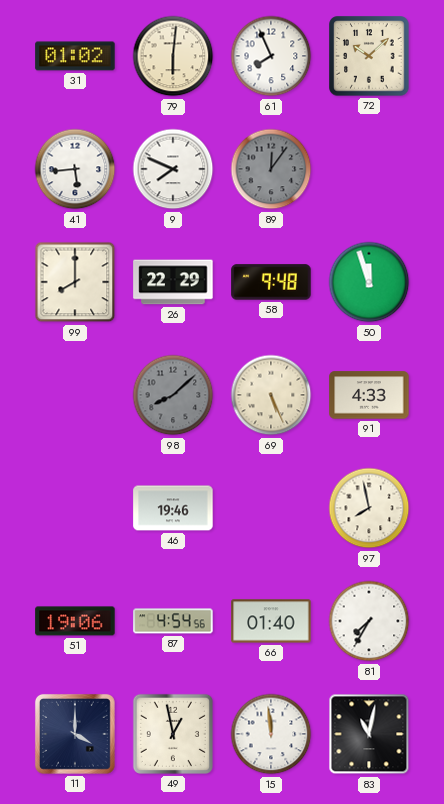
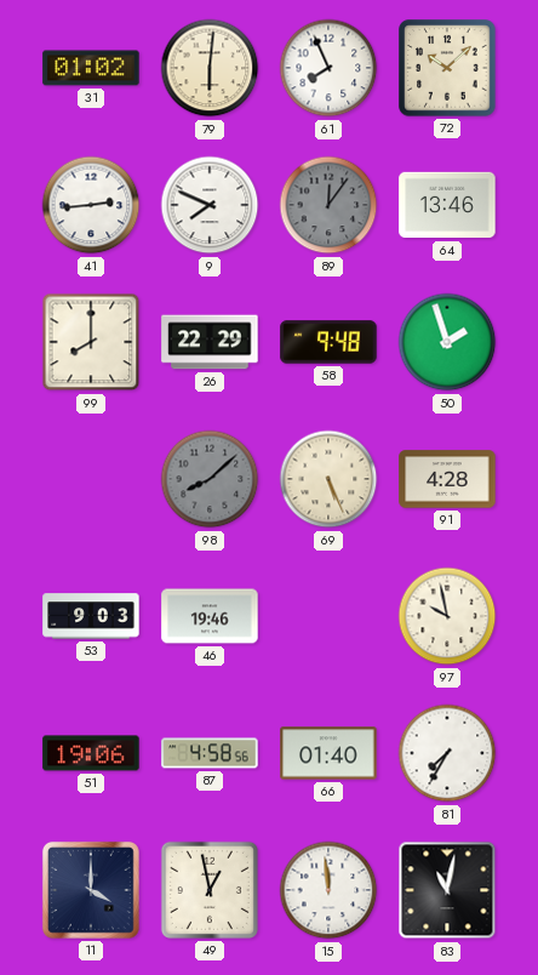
41: 5:44 -> 2:44 (91, 205)
64: none -> 13:46 (447, 205)
50: 11:57 -> 1:57 (447, 342)
91: 4:33 -> 4:28 (447, 479)
53: none -> 9:03 (91, 616)
97: 7:58 -> 9:58 (447, 616)
87: 4:54 -> 4:58 (210, 753)
